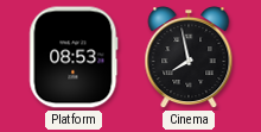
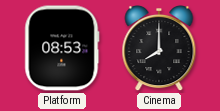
Cinema: 7:58 -> 8:00 (159, 49)
